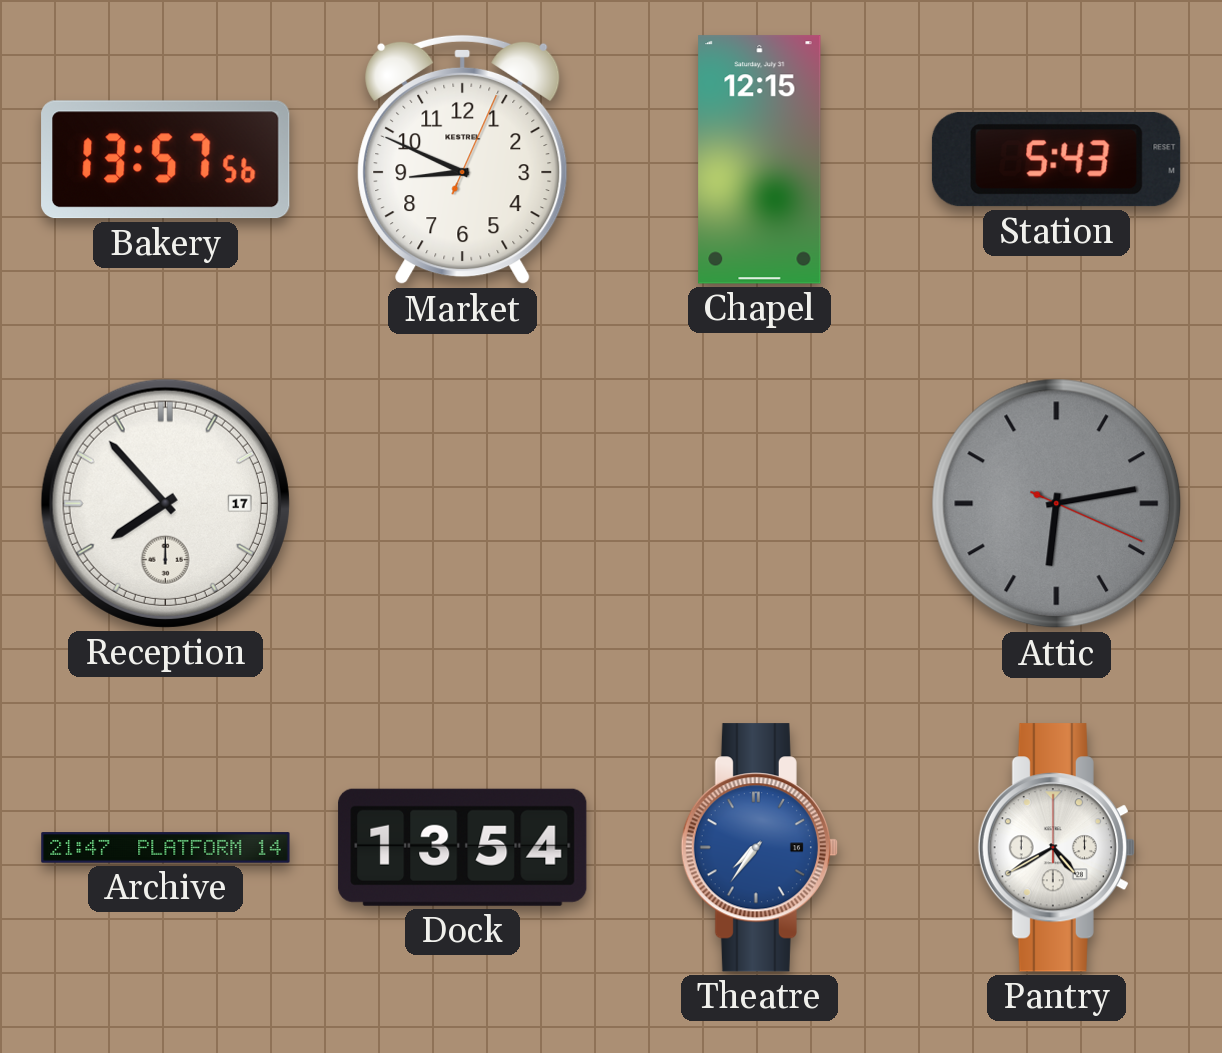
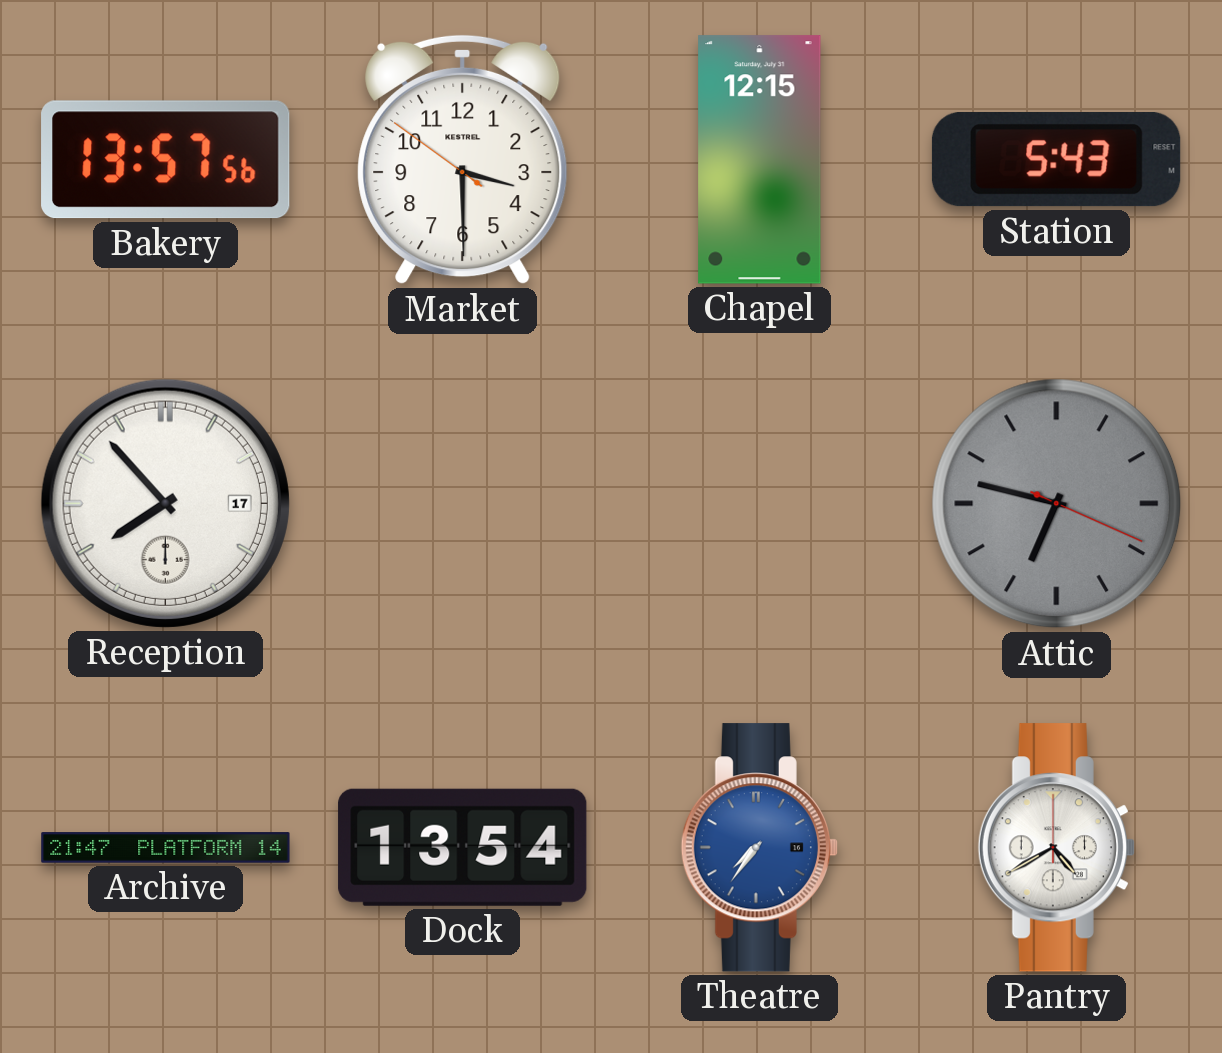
Market: 8:49 -> 3:29 (463, 160)
Attic: 6:13 -> 6:47 (1057, 504)
